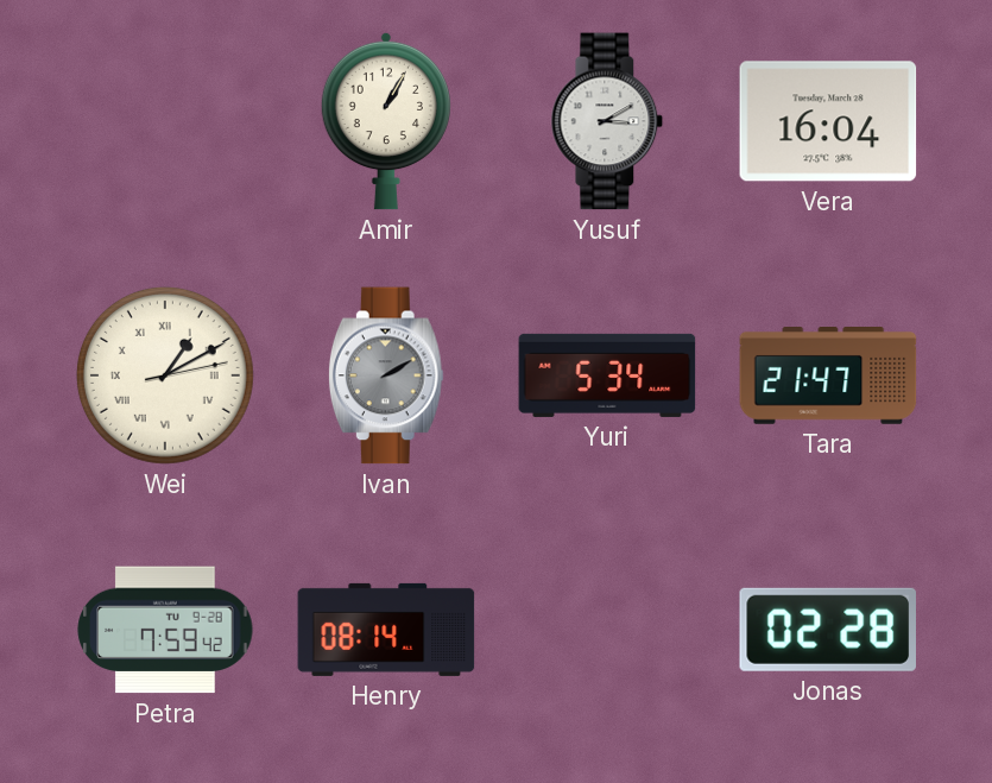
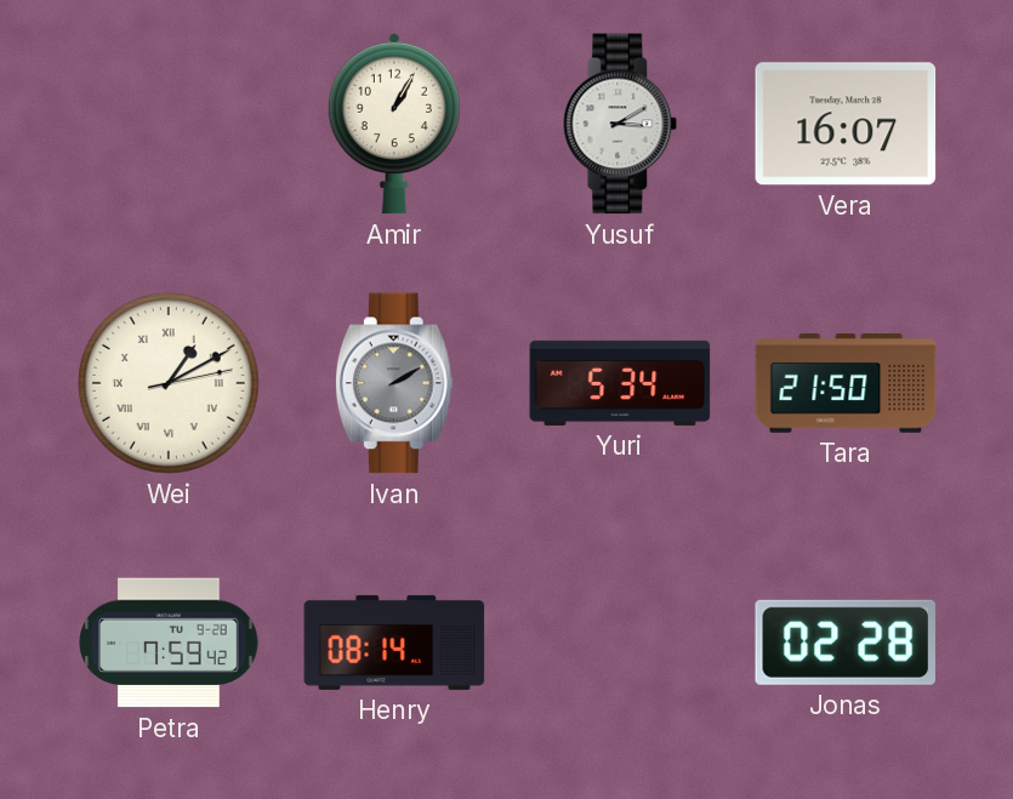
Vera: 16:04 -> 16:07 (846, 124)
Tara: 21:47 -> 21:50 (846, 384)
